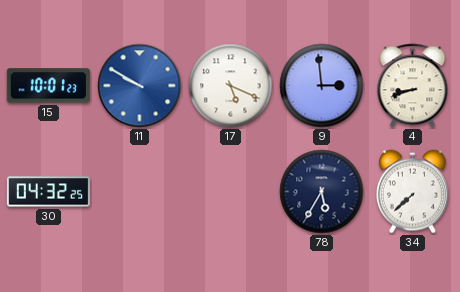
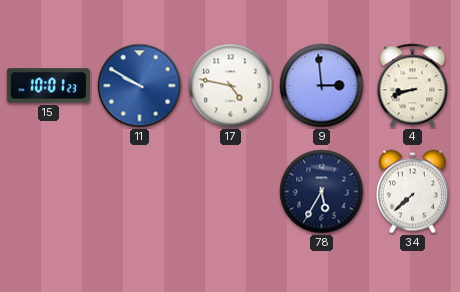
17: 5:19 -> 4:47 (231, 86)
30: 04:32 -> none (48, 192)
